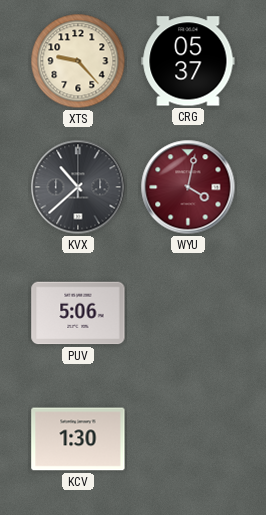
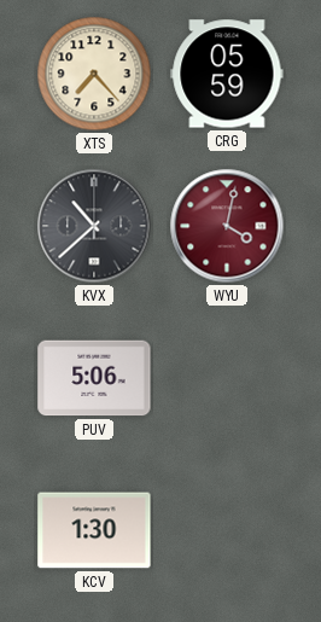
XTS: 9:23 -> 7:23 (94, 74)
CRG: 05:37 -> 05:59 (227, 74)
